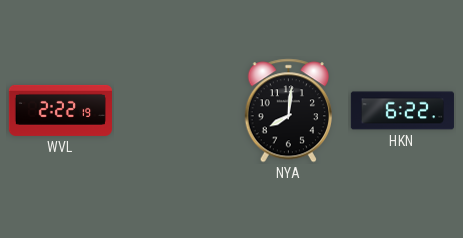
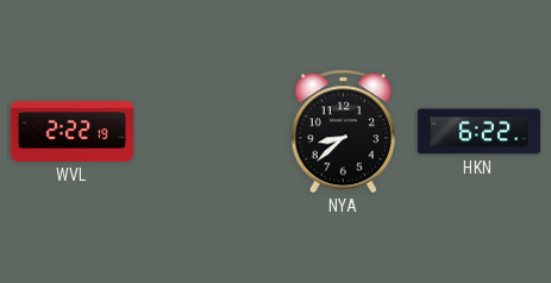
NYA: 8:01 -> 8:38 (343, 132)
